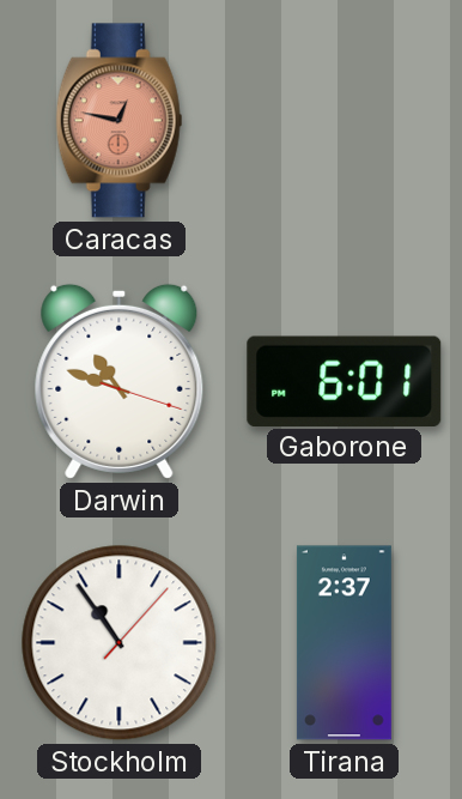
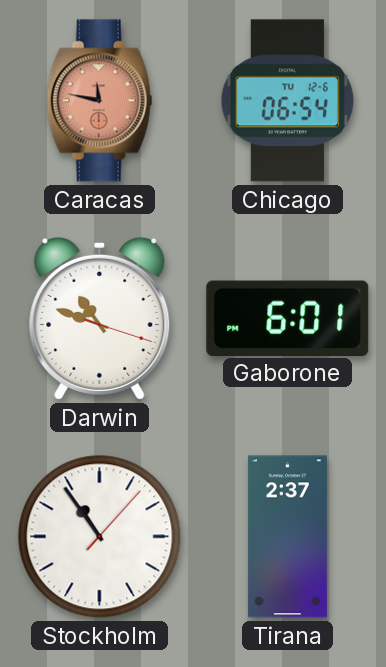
Caracas: 12:47 -> 11:47 (100, 101)
Chicago: none -> 06:54 (287, 101)
